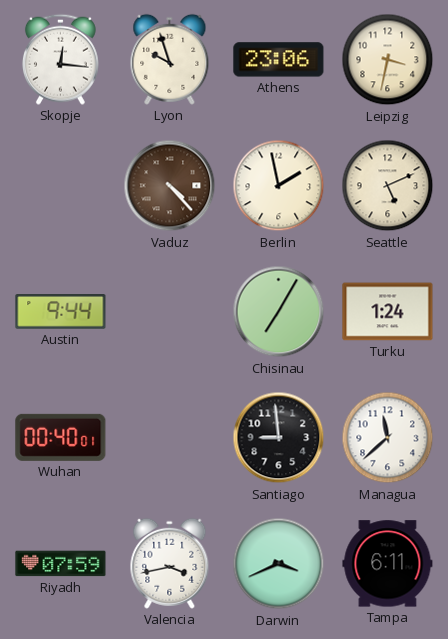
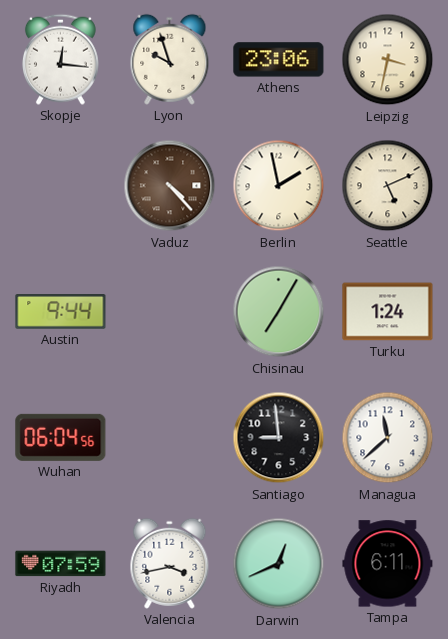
Wuhan: 00:40 -> 06:04 (61, 437)
Darwin: 3:41 -> 12:41 (279, 564)
